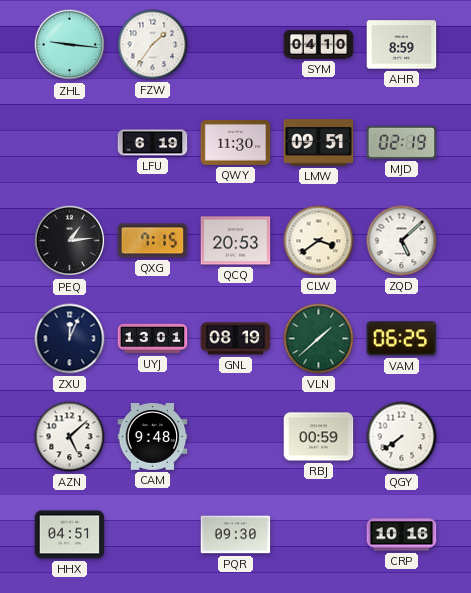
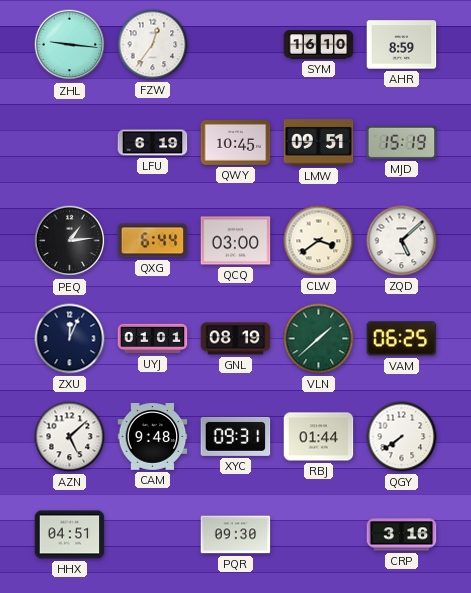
FZW: 1:36 -> 12:36 (153, 45)
SYM: 04:10 -> 16:10 (319, 45)
QWY: 11:30 -> 10:45 (236, 143)
MJD: 02:19 -> 15:19 (402, 142)
QXG: 7:15 -> 6:44 (153, 241)
QCQ: 20:53 -> 03:00 (236, 241)
UYJ: 13:01 -> 01:01 (153, 339)
XYC: none -> 09:31 (236, 436)
RBJ: 00:59 -> 01:44 (319, 437)
CRP: 10:16 -> 3:16 (402, 535)
